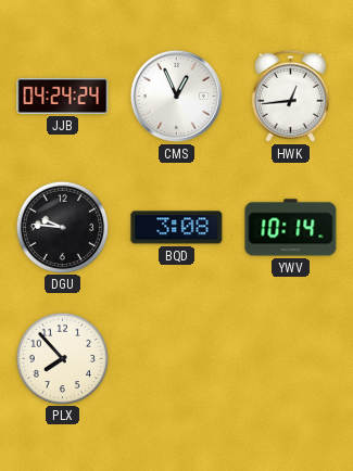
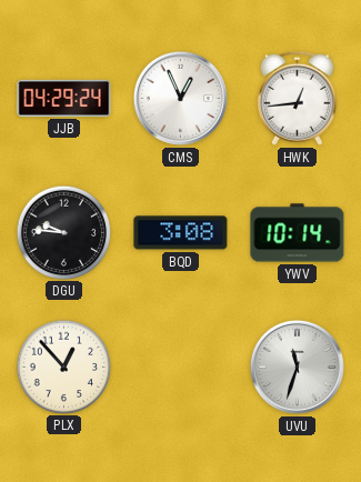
JJB: 04:24 -> 04:29 (64, 98)
PLX: 7:53 -> 12:53 (63, 366)
UVU: none -> 11:33 (297, 366)
